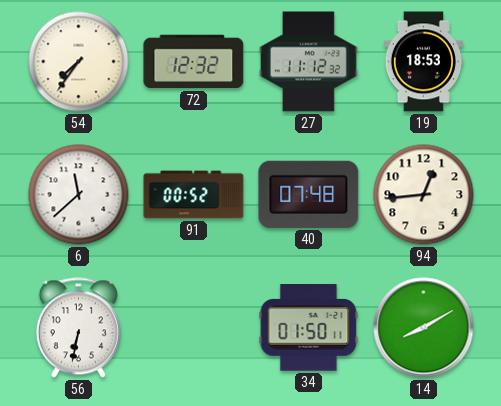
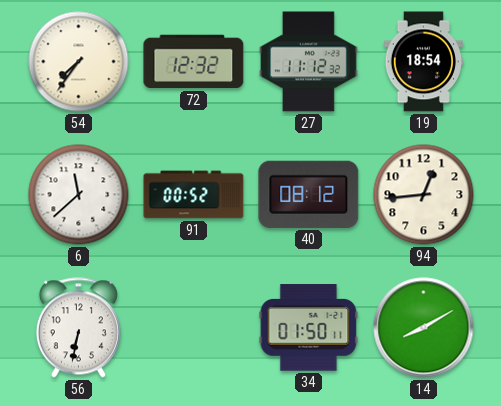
19: 18:53 -> 18:54 (423, 62)
40: 07:48 -> 08:12 (309, 194)
